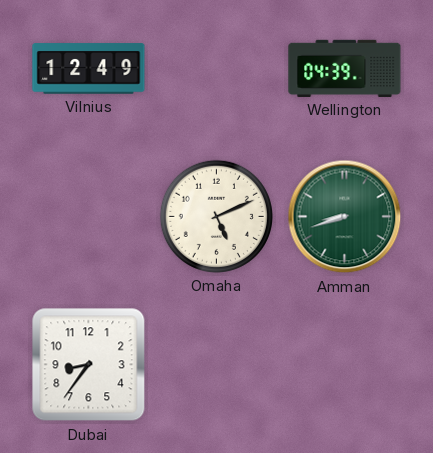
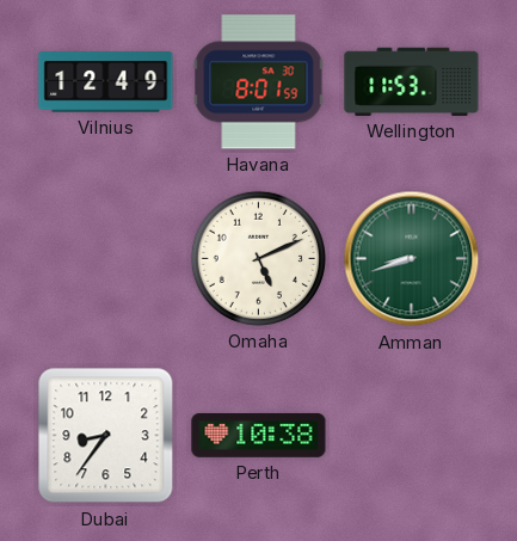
Havana: none -> 8:01 (259, 82)
Wellington: 04:39 -> 11:53 (412, 81)
Perth: none -> 10:38 (259, 435)
